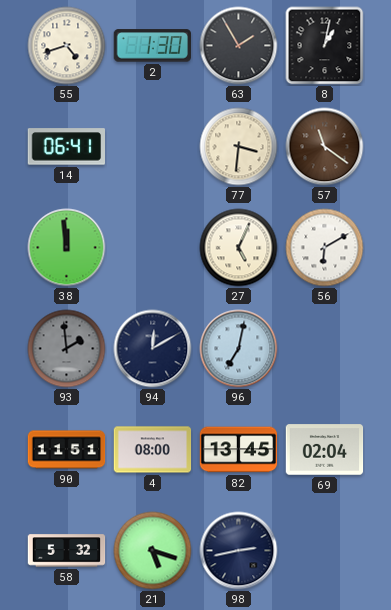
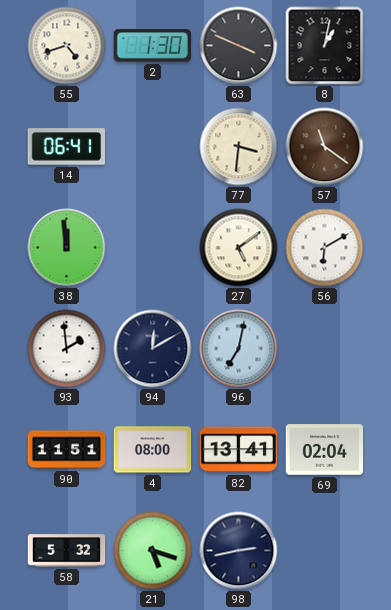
63: 1:55 -> 3:49 (239, 46)
27: 5:04 -> 5:09 (239, 248)
93 dial: grey -> white (67, 349)
82: 13:45 -> 13:41 (239, 450)
